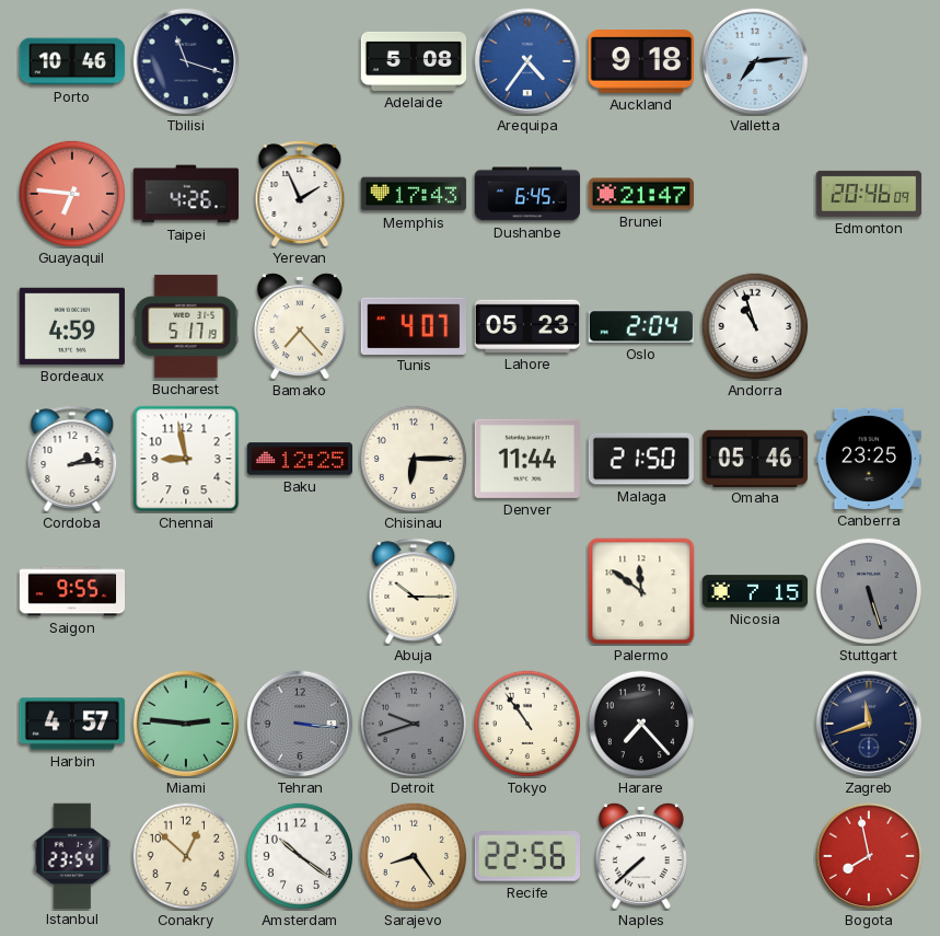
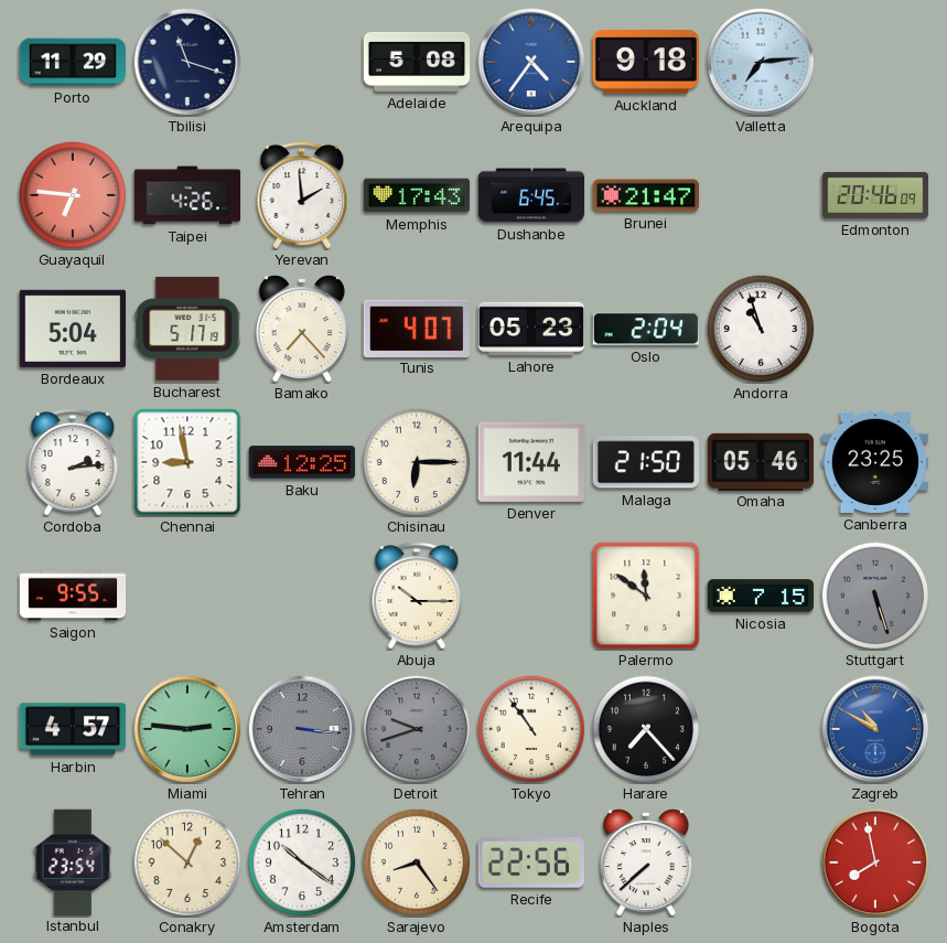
Porto: 10:46 -> 11:29 (73, 62)
Yerevan: 1:56 -> 1:59 (302, 195)
Bordeaux: 4:59 -> 5:04 (72, 329)
Zagreb: 11:42 -> 10:50 (875, 729)
Zagreb dial: navy -> blue (875, 729)
